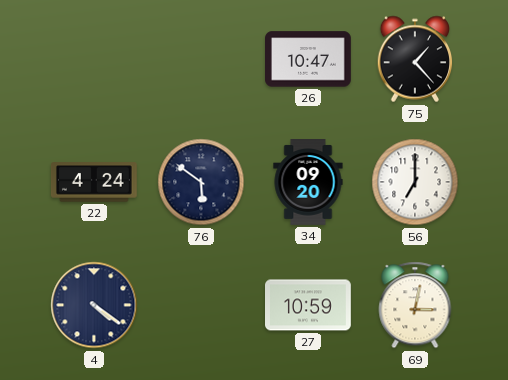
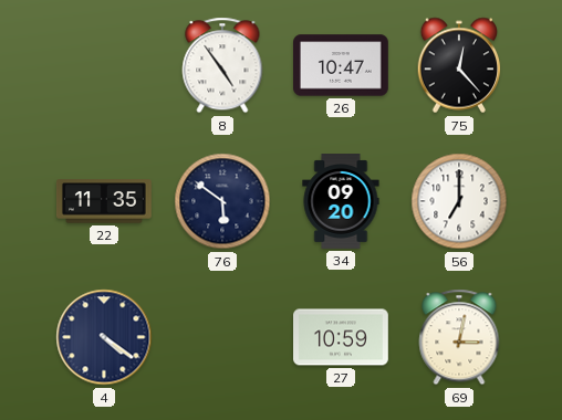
8: none -> 4:54 (222, 65)
75: 1:23 -> 12:23 (459, 65)
22: 4:24 -> 11:35 (104, 201)
